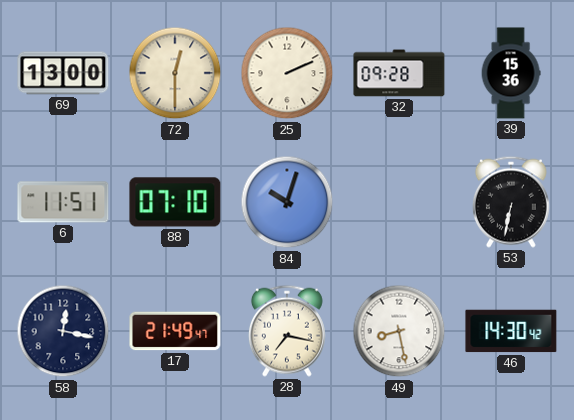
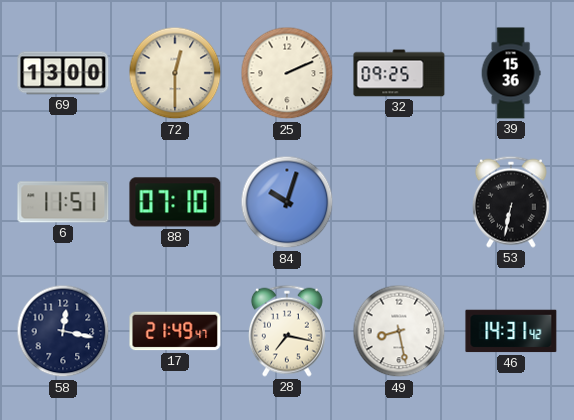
32: 09:28 -> 09:25 (399, 73)
46: 14:30 -> 14:31 (511, 331)
